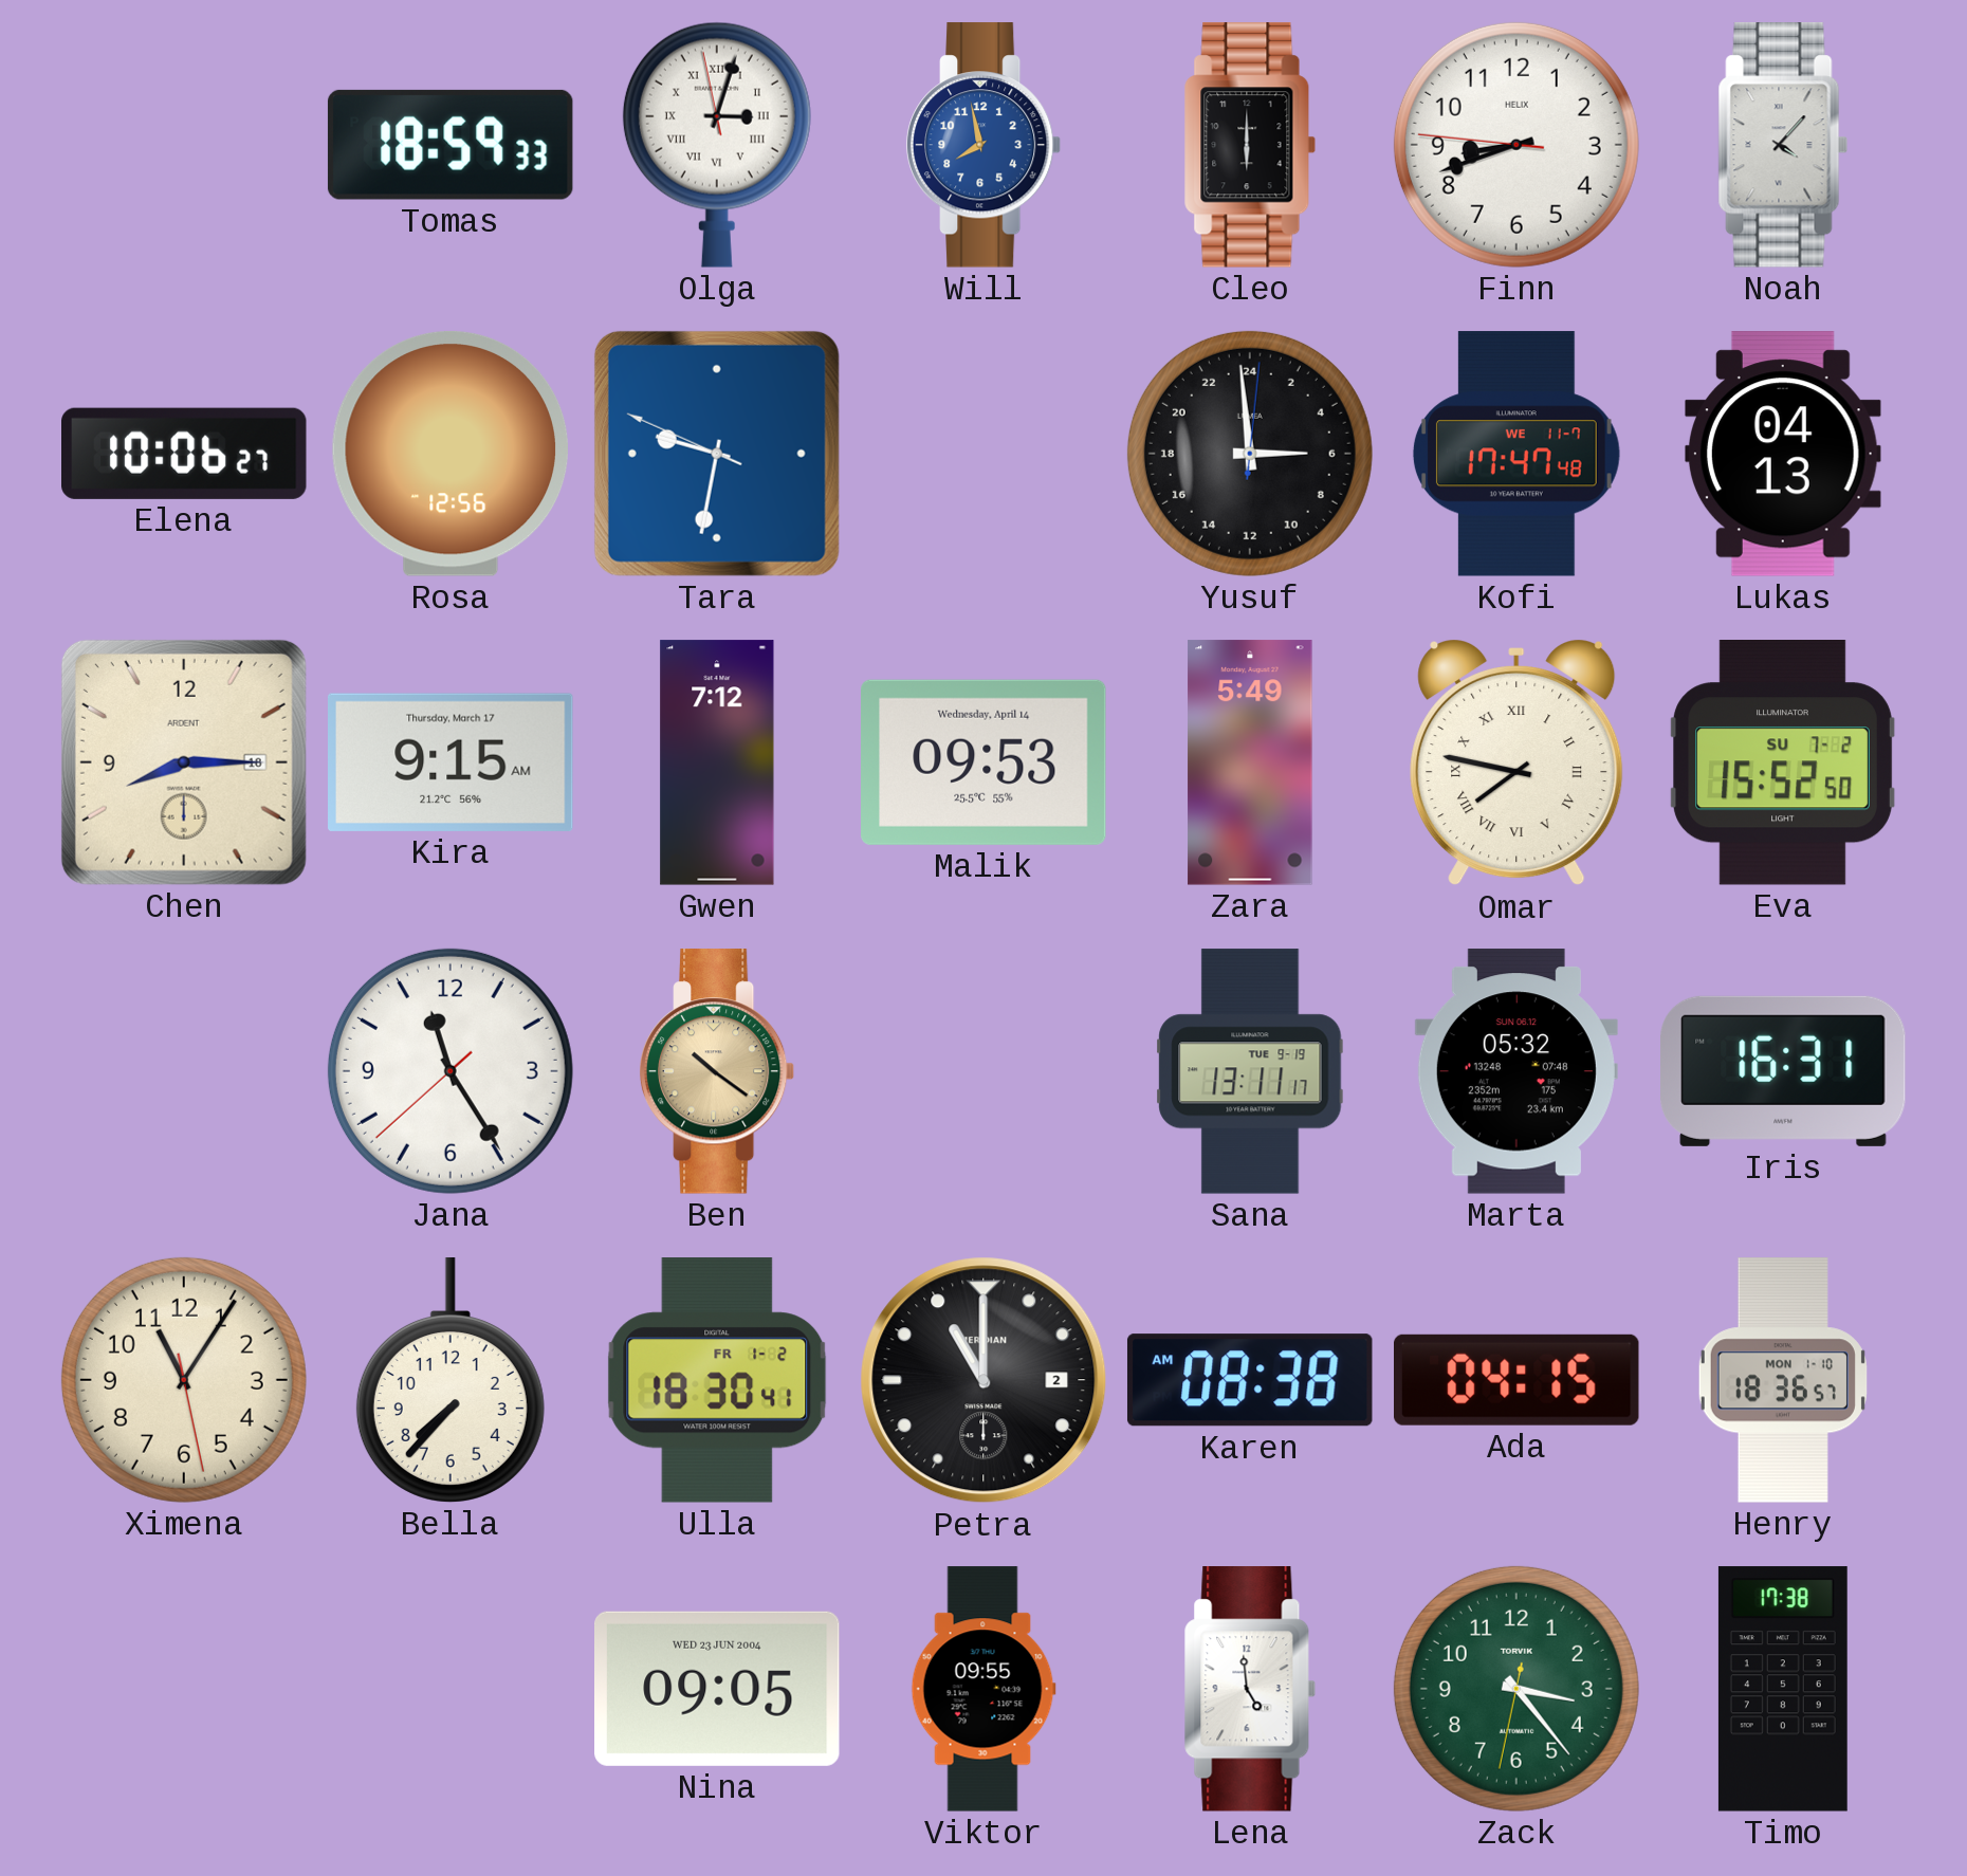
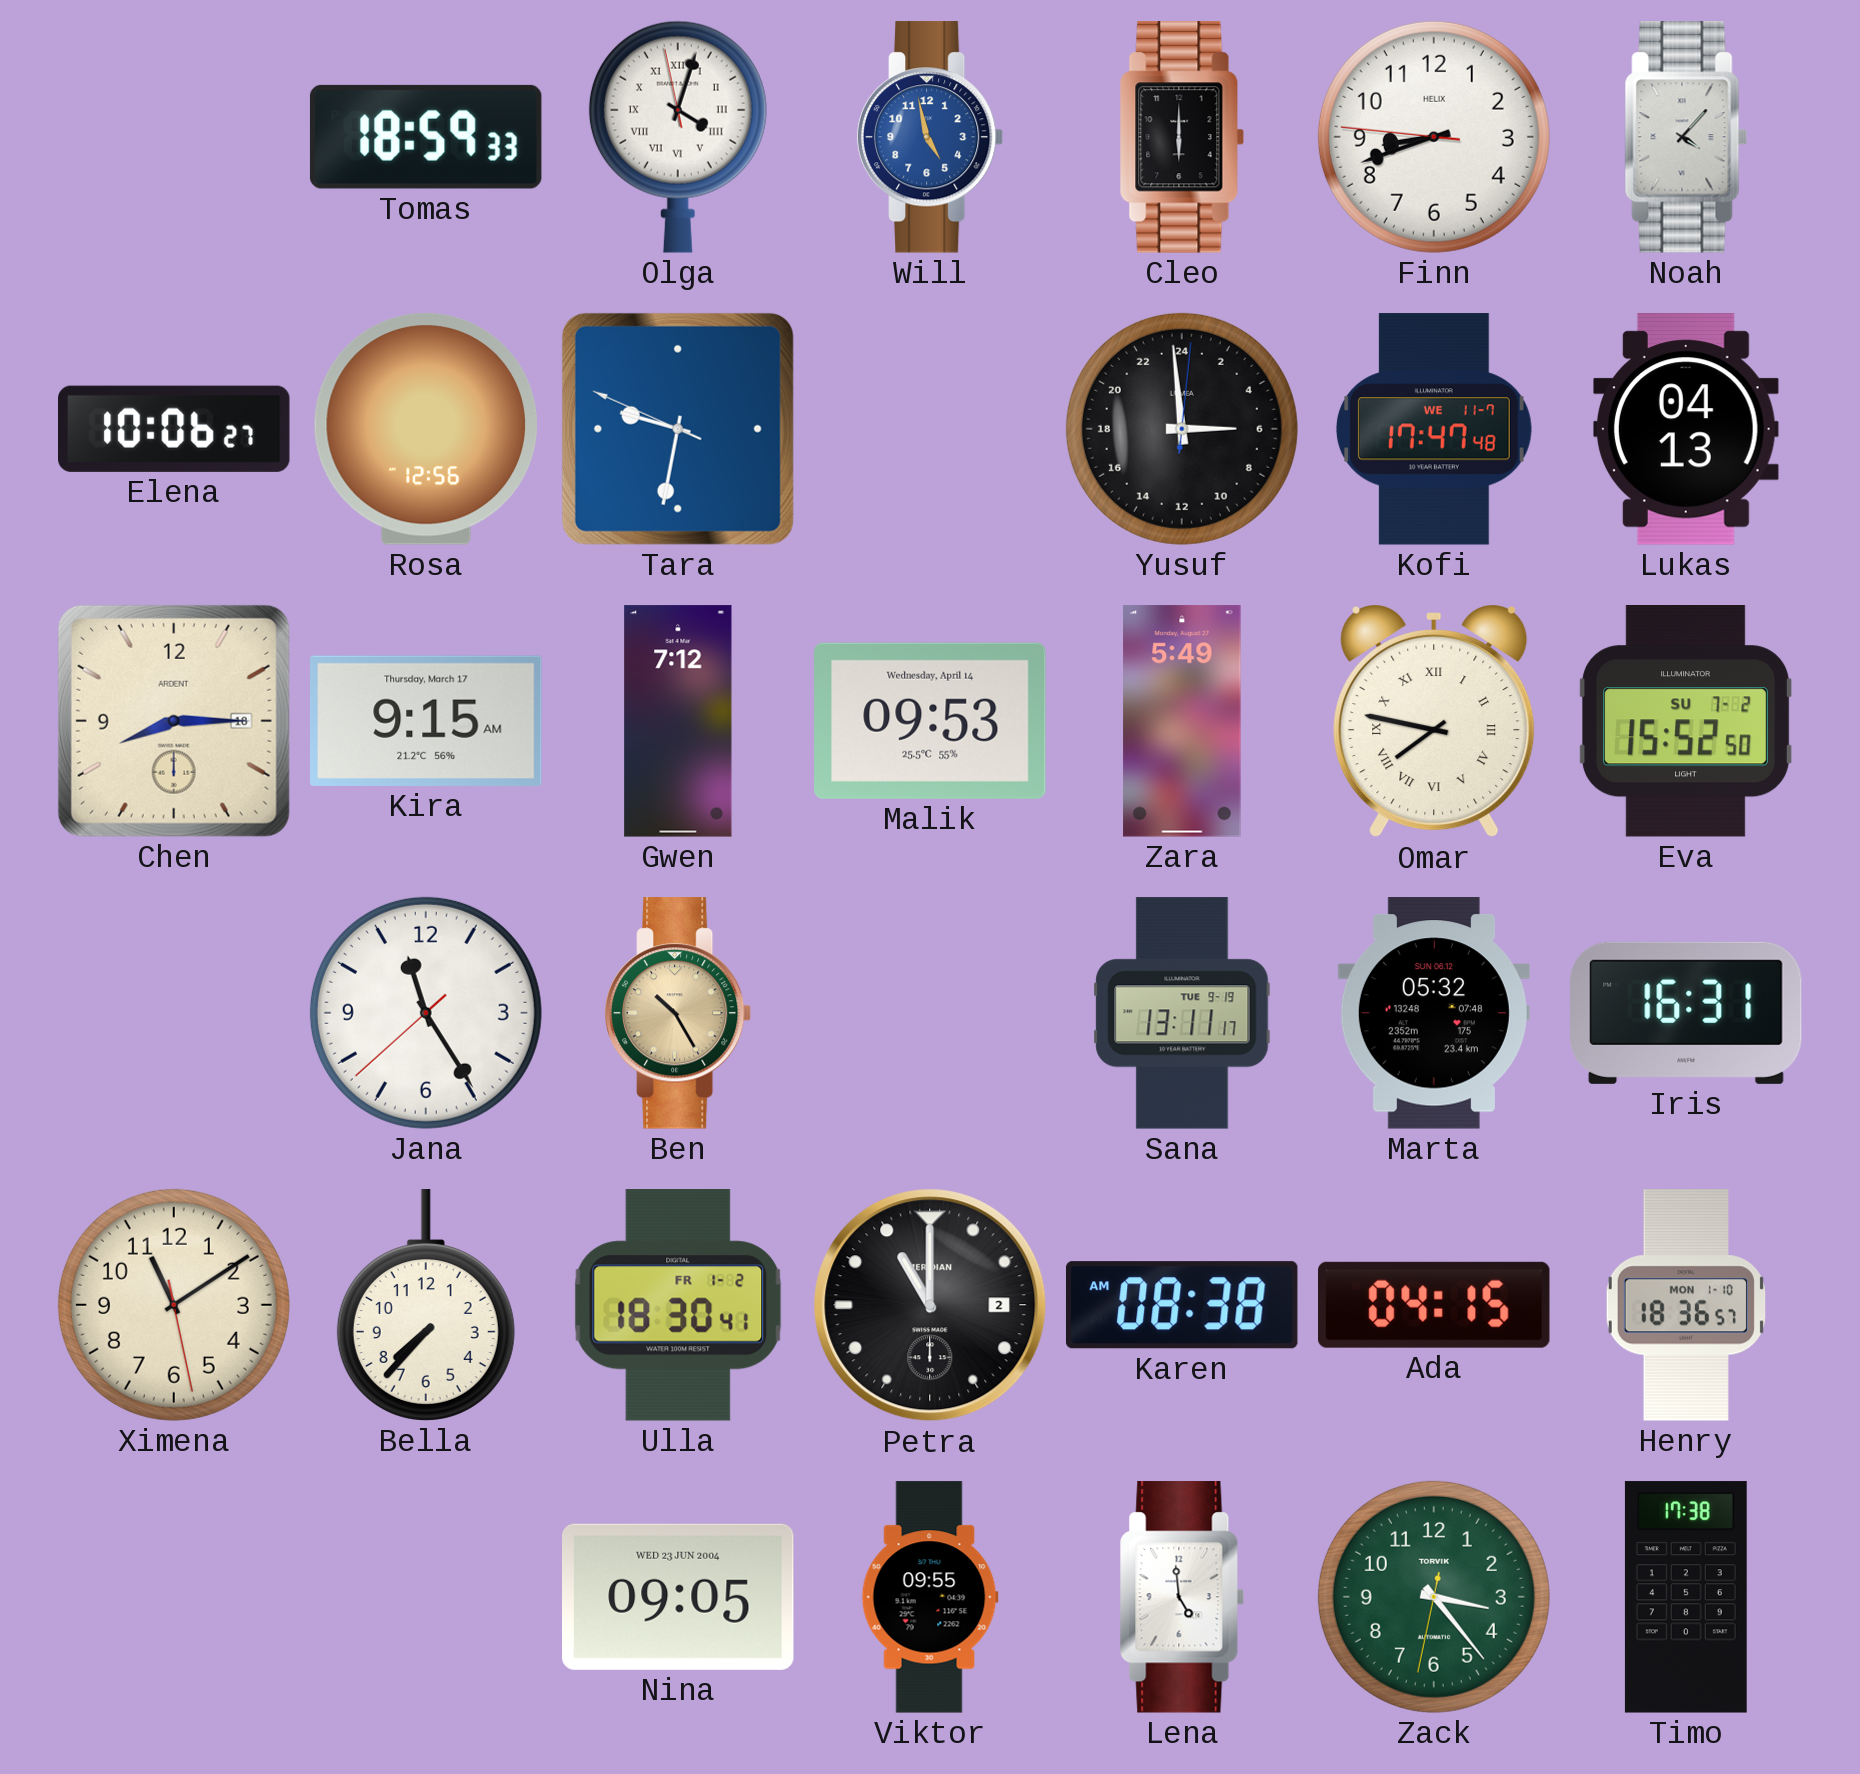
Olga: 3:02 -> 4:02 (678, 137)
Will: 7:58 -> 4:58 (930, 137)
Ben: 10:21 -> 10:25 (678, 1013)
Ximena: 11:05 -> 11:09 (174, 1305)
